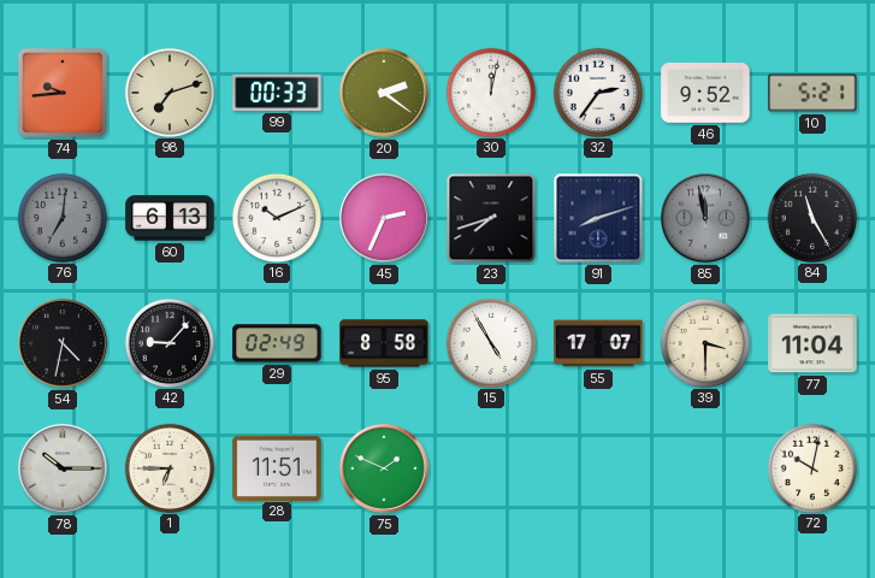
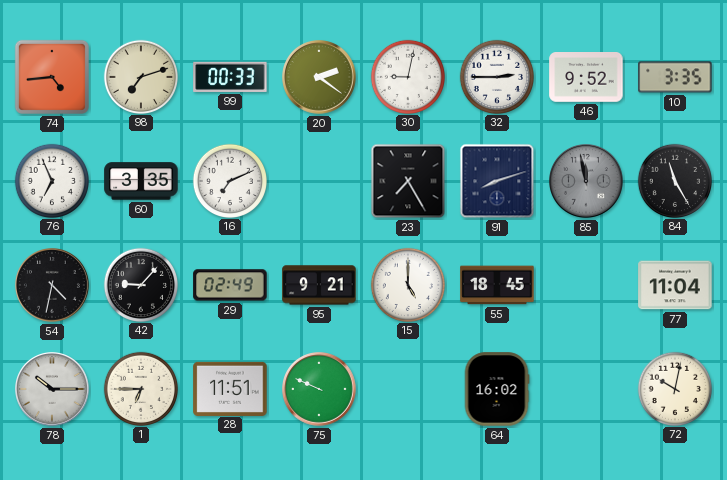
74: 9:44 -> 4:44 (52, 77)
30: 12:02 -> 9:02 (407, 76)
32: 2:36 -> 2:45 (496, 76)
10: 5:21 -> 3:35 (675, 77)
76: 7:01 -> 6:56 (51, 180)
76 dial: grey -> white (51, 180)
60: 6:13 -> 3:35 (141, 181)
16: 10:11 -> 7:11 (229, 180)
45: 2:34 -> none (385, 219)
23: 7:42 -> 7:25 (408, 181)
95: 8:58 -> 9:21 (319, 285)
15: 4:55 -> 5:00 (407, 284)
55: 17:07 -> 18:45 (497, 285)
39: 3:30 -> none (704, 342)
75: 1:49 -> 9:49 (320, 390)
64: none -> 16:02 (497, 389)
